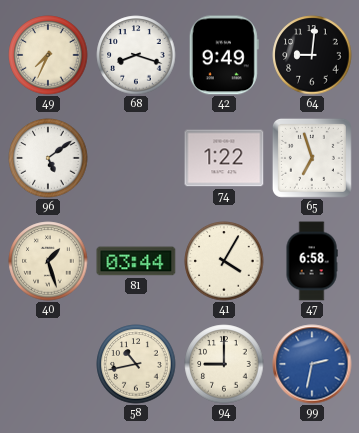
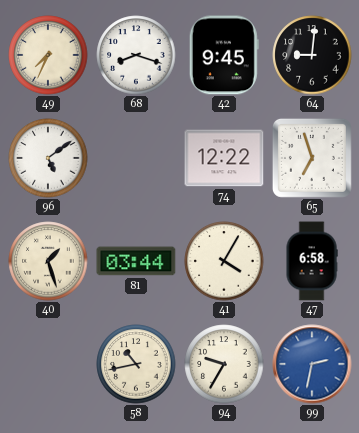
42: 9:49 -> 9:45 (224, 55)
74: 1:22 -> 12:22 (224, 158)
94: 9:00 -> 9:35 (224, 364)
